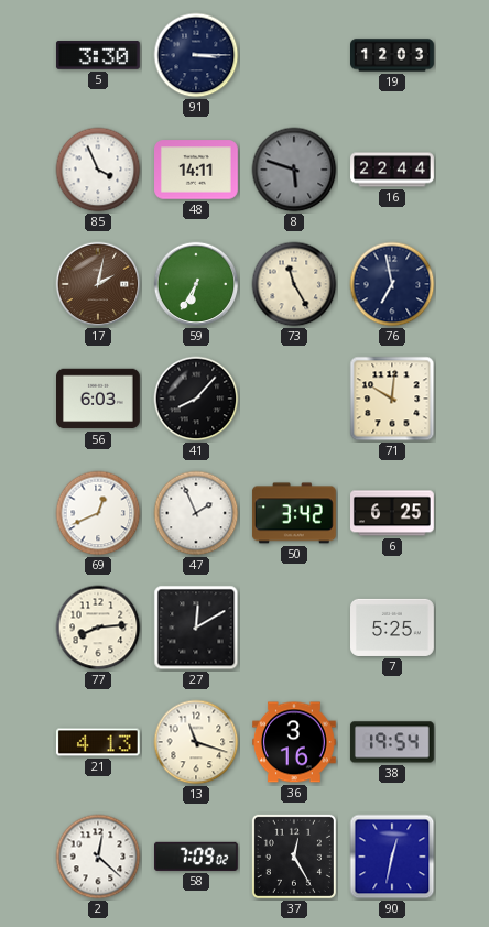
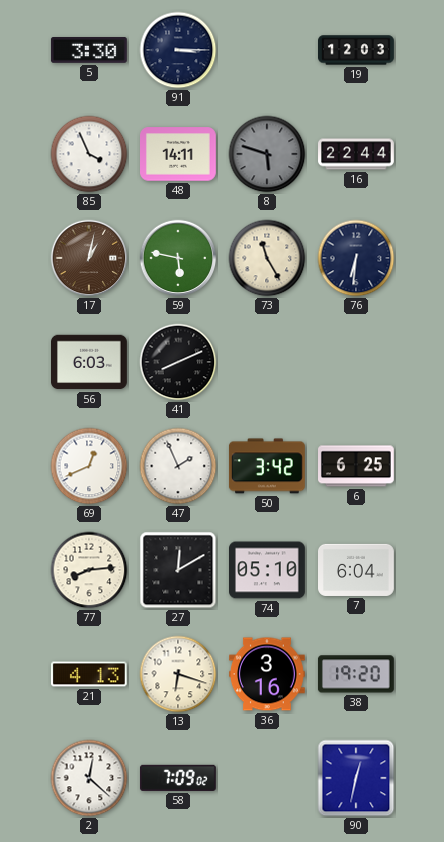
17: 2:02 -> 1:02 (89, 258)
59: 6:35 -> 5:47 (178, 258)
76: 6:58 -> 6:31 (356, 258)
41: 8:07 -> 8:11 (178, 362)
71: 10:01 -> none (392, 399)
74: none -> 05:10 (268, 570)
7: 5:25 -> 6:04 (357, 570)
13: 11:18 -> 6:18 (178, 674)
38: 19:54 -> 19:20 (356, 674)
37: 12:25 -> none (294, 857)
